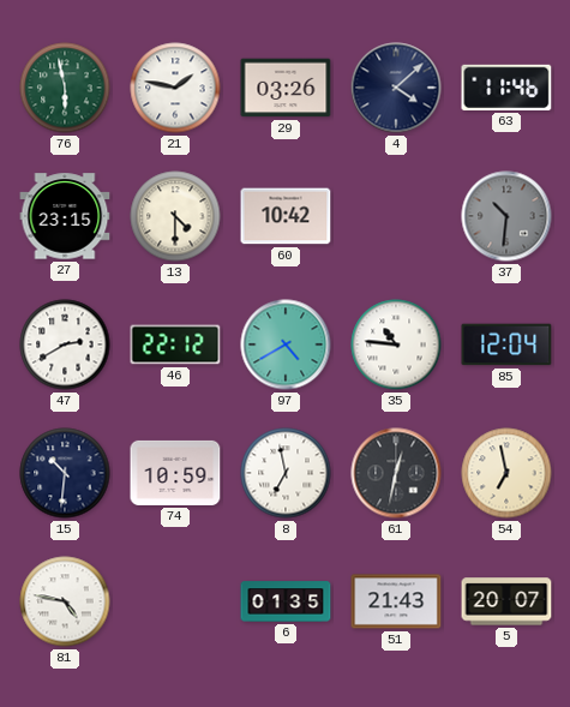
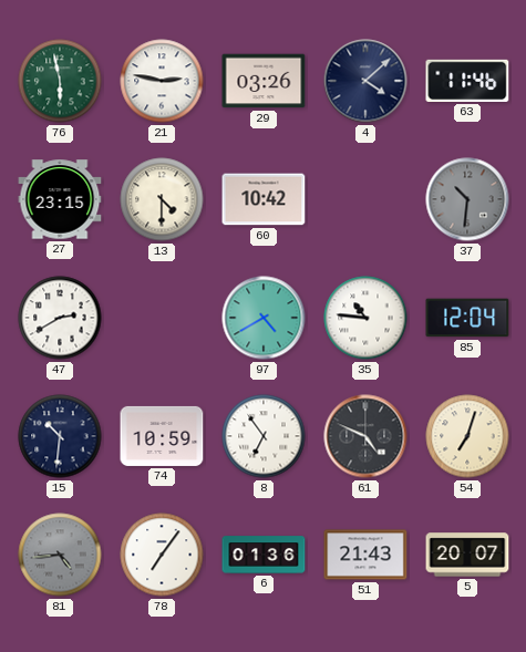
21: 1:47 -> 2:47 (162, 81)
46: 22:12 -> none (175, 344)
8: 6:58 -> 6:54 (264, 436)
61: 12:32 -> 4:49 (365, 436)
54: 6:58 -> 7:03 (467, 436)
81: 4:47 -> 4:44 (60, 555)
81 dial: white -> grey (60, 555)
78: none -> 7:06 (162, 555)
6: 01:35 -> 01:36 (264, 555)
